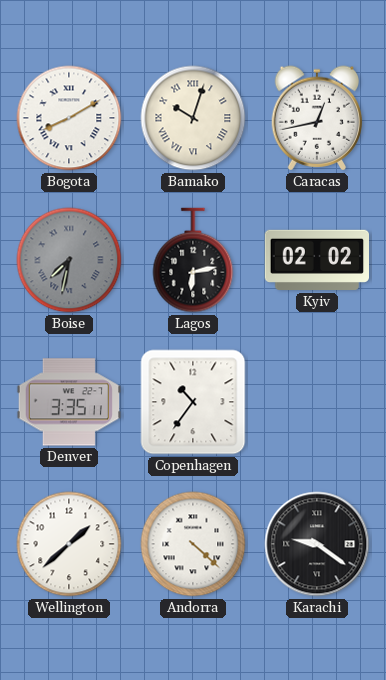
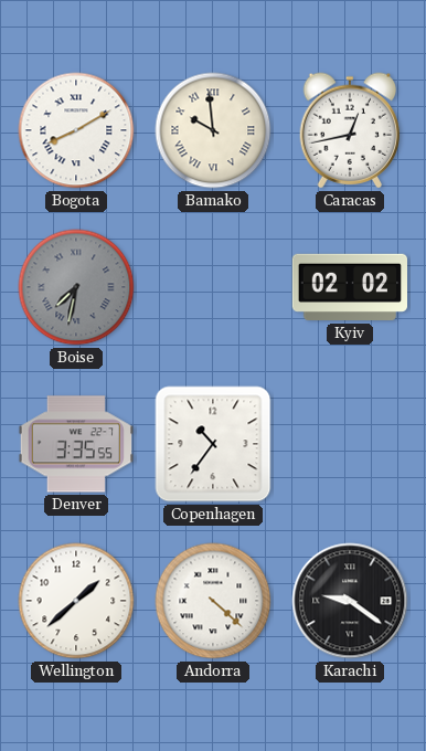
Bamako: 10:03 -> 9:59 (213, 130)
Lagos: 6:13 -> none (193, 260)
Denver: 3:35:11 -> 3:35:55 (75, 444)
